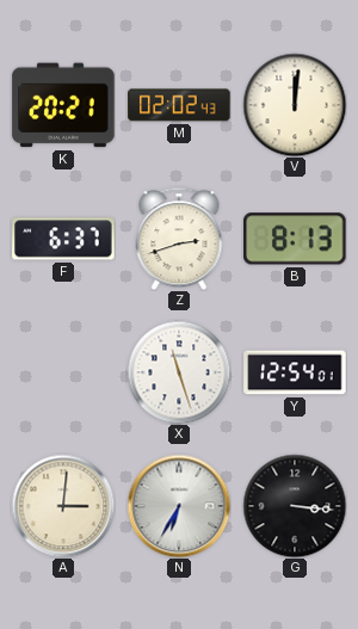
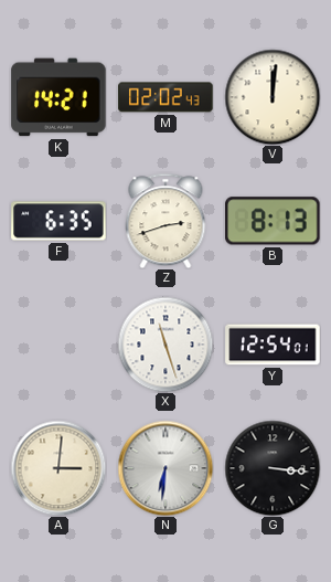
K: 20:21 -> 14:21 (58, 97)
F: 6:37 -> 6:35 (58, 221)
N: 6:35 -> 6:31 (165, 468)
